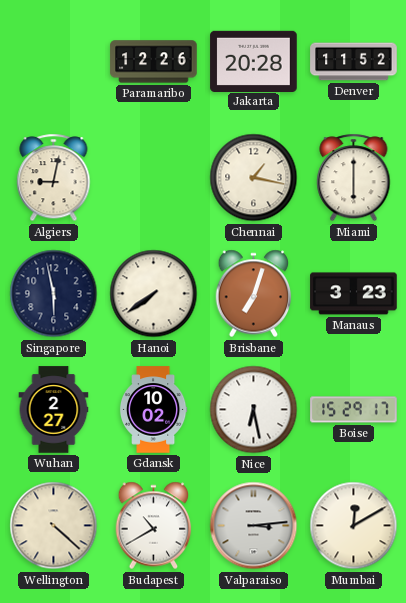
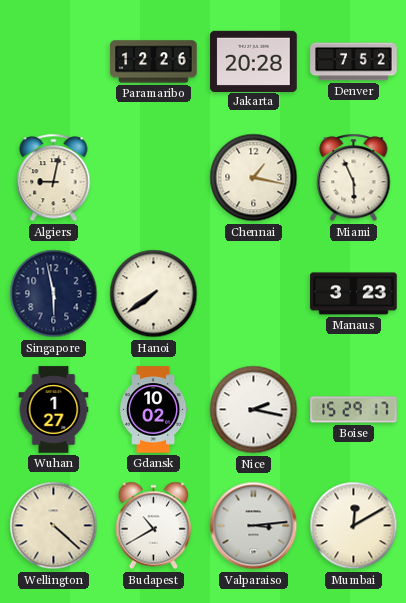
Denver: 11:52 -> 7:52 (354, 62)
Miami: 6:00 -> 5:56 (354, 178)
Brisbane: 7:03 -> none (254, 294)
Wuhan: 2:27 -> 1:27 (54, 410)
Nice: 6:28 -> 2:17 (254, 410)
